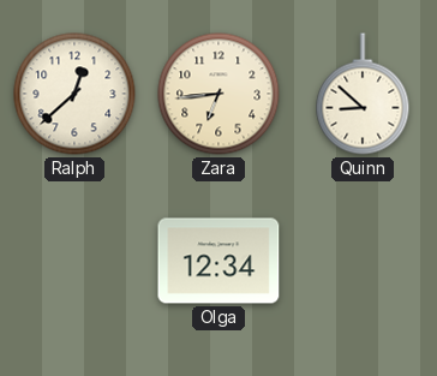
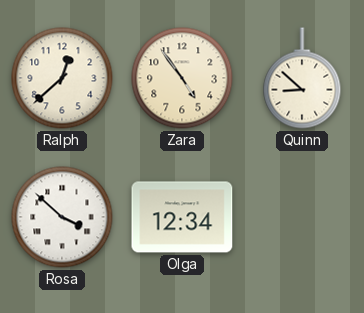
Zara: 6:44 -> 4:54 (182, 78)
Rosa: none -> 3:52 (62, 217)
